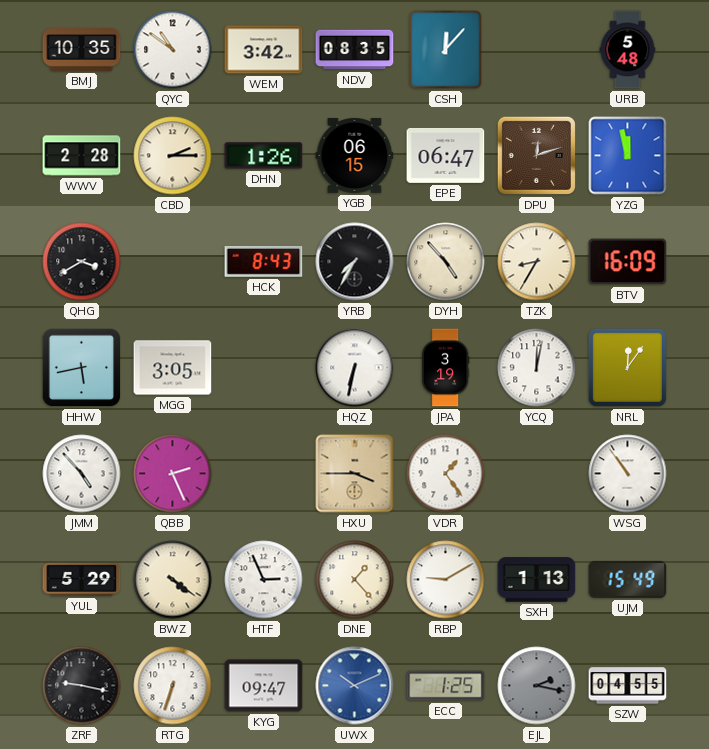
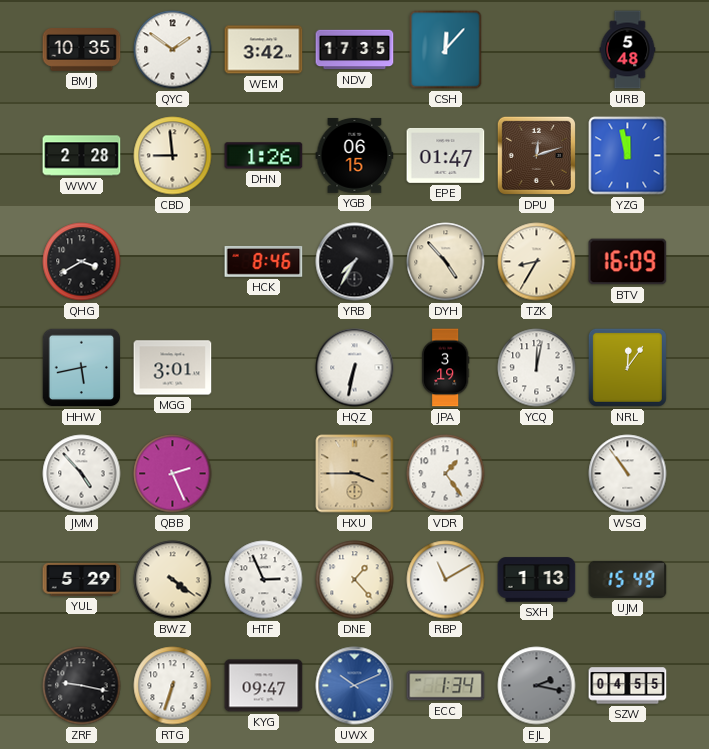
QYC: 10:51 -> 1:51 (173, 50)
NDV: 08:35 -> 17:35 (355, 50)
CBD: 2:15 -> 8:59 (173, 156)
EPE: 06:47 -> 01:47 (446, 155)
HCK: 8:43 -> 8:46 (264, 261)
MGG: 3:05 -> 3:01 (173, 368)
RBP: 9:10 -> 11:10 (446, 580)
ECC: 1:25 -> 1:34 (446, 686)
